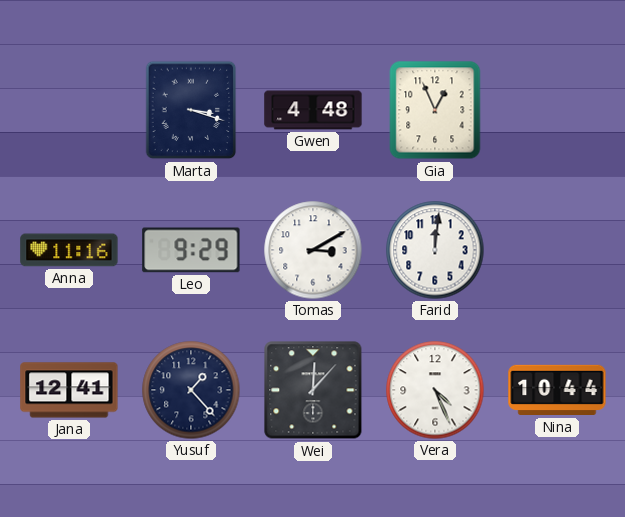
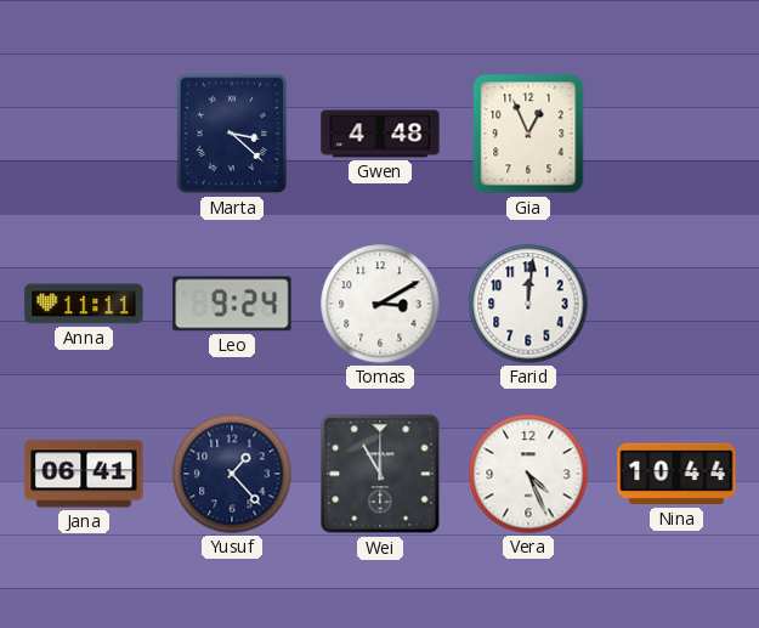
Marta: 3:18 -> 3:22 (232, 134)
Anna: 11:16 -> 11:11 (84, 304)
Leo: 9:29 -> 9:24 (232, 304)
Jana: 12:41 -> 06:41 (84, 474)
Wei: 12:07 -> 11:00 (380, 474)
